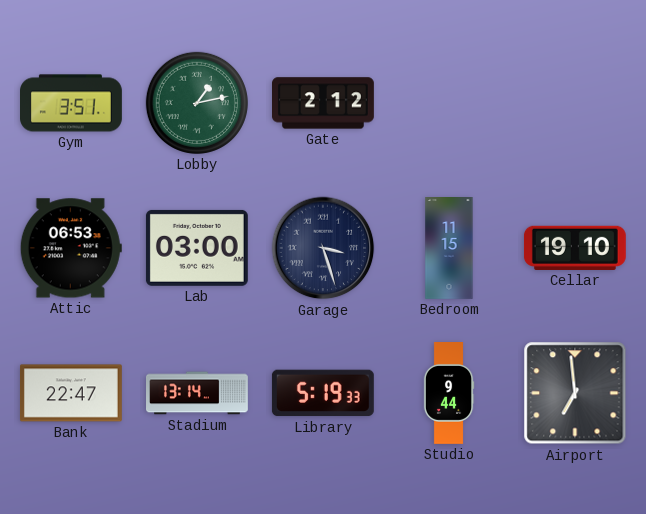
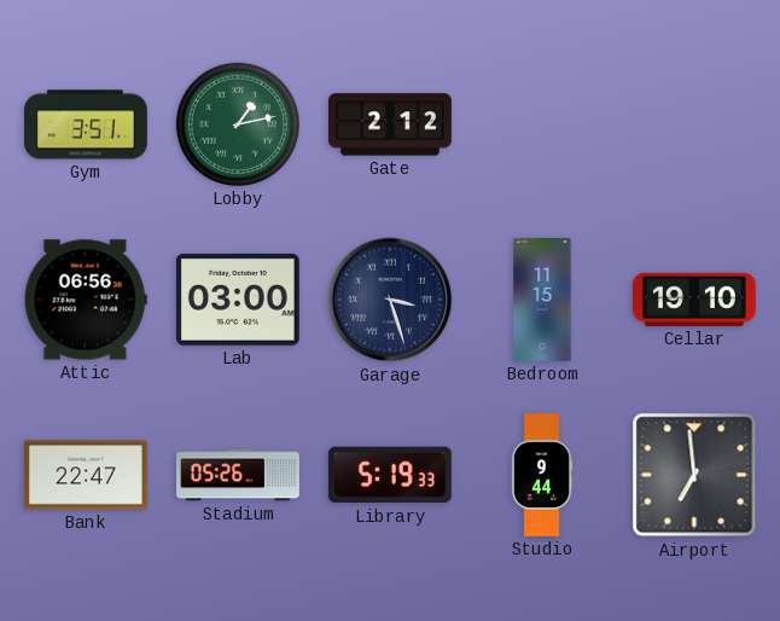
Attic: 06:53 -> 06:56 (86, 300)
Stadium: 13:14 -> 05:26 (239, 475)
